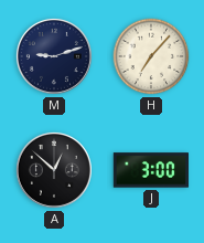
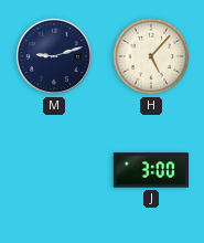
H: 7:07 -> 5:07 (151, 56)
A: 12:52 -> none (54, 170)
